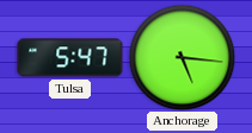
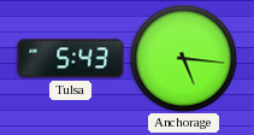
Tulsa: 5:47 -> 5:43 (71, 59)
